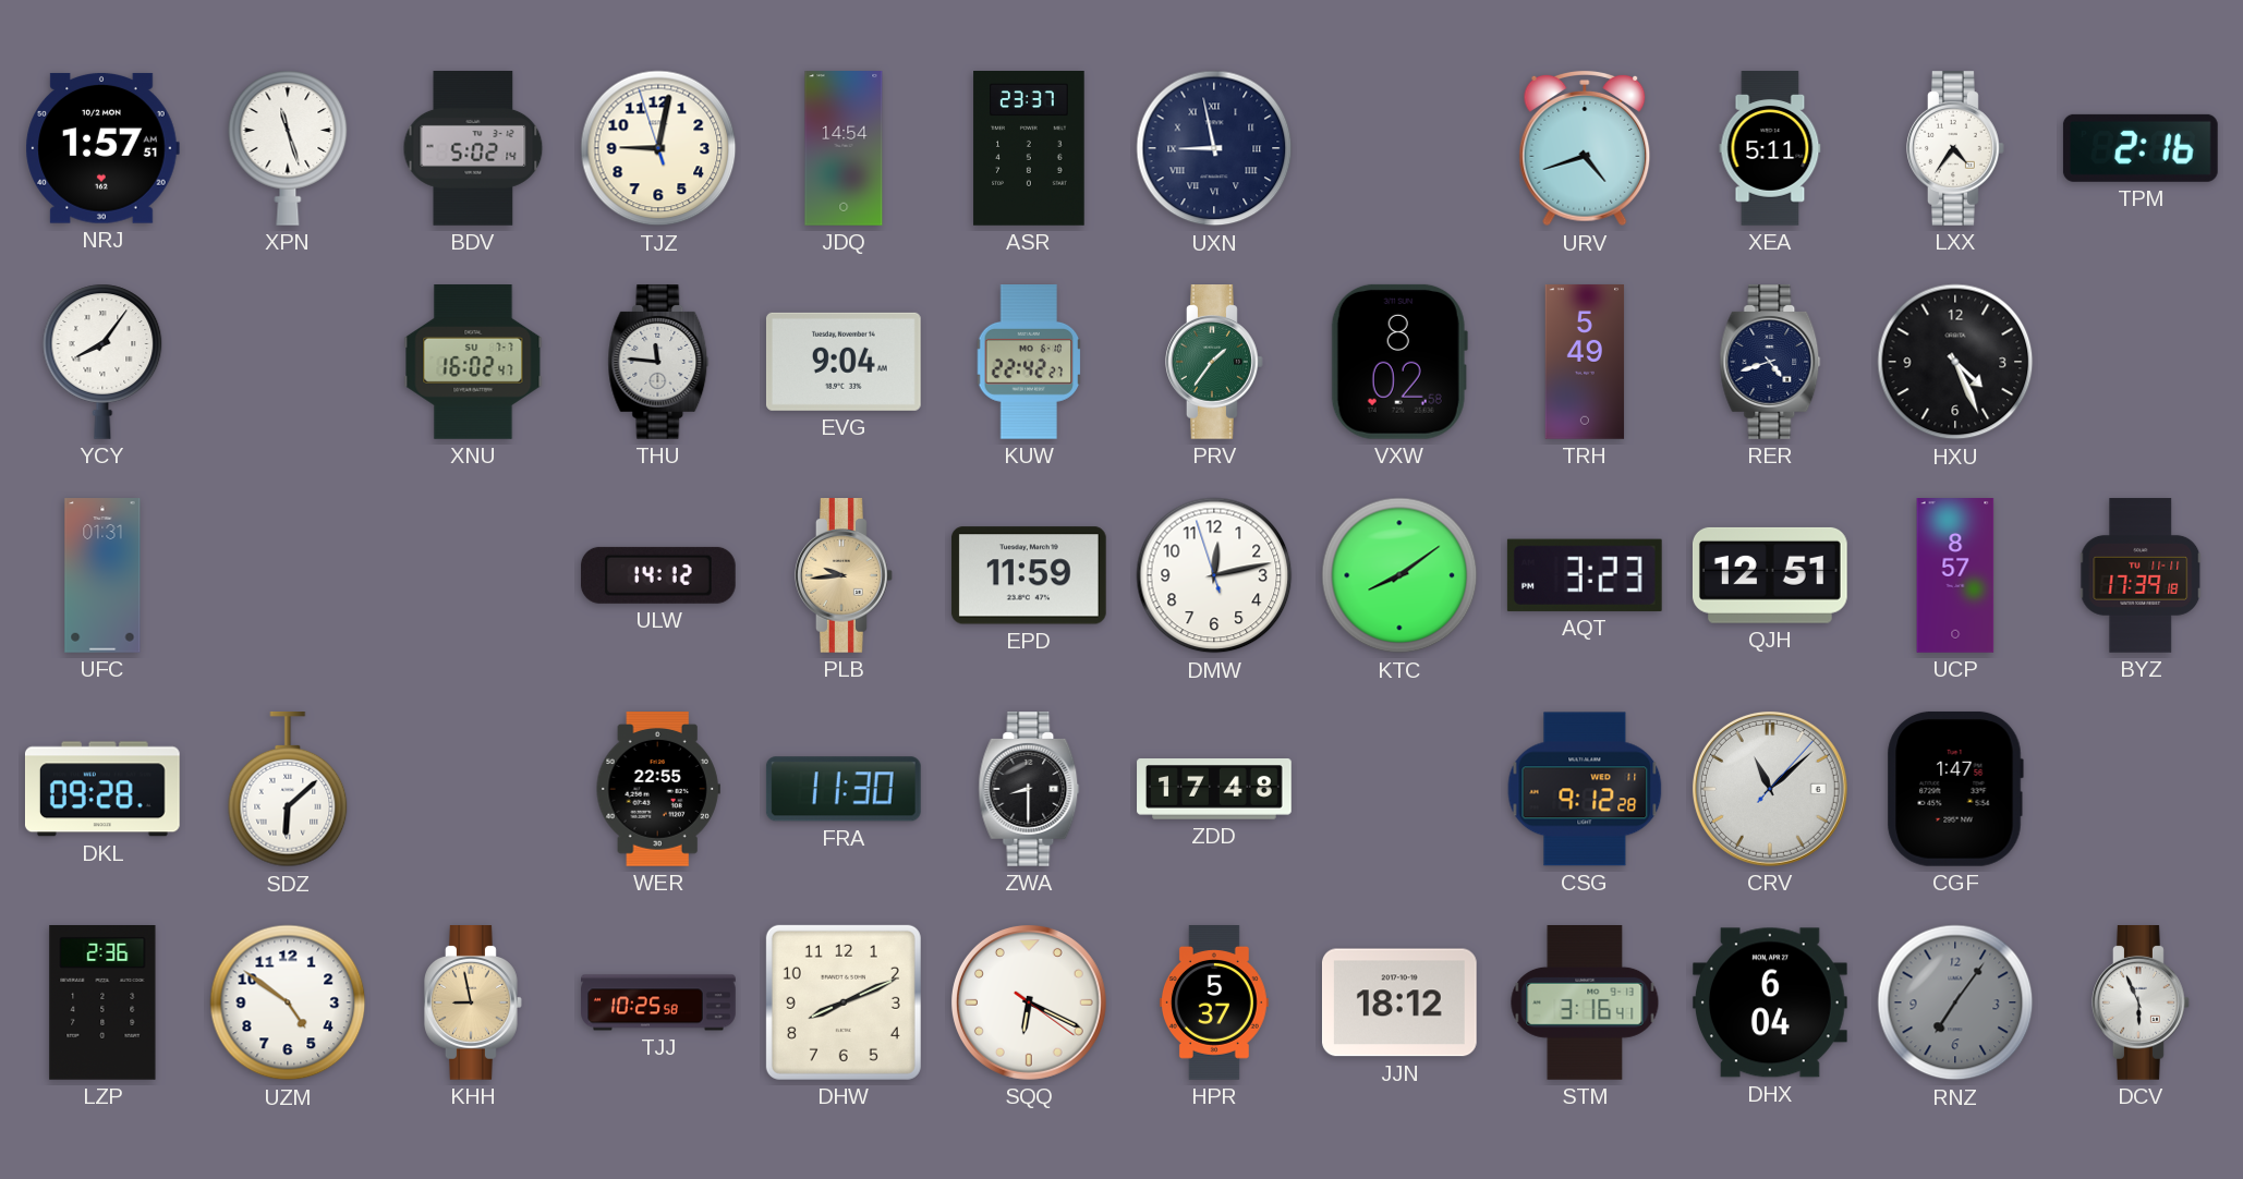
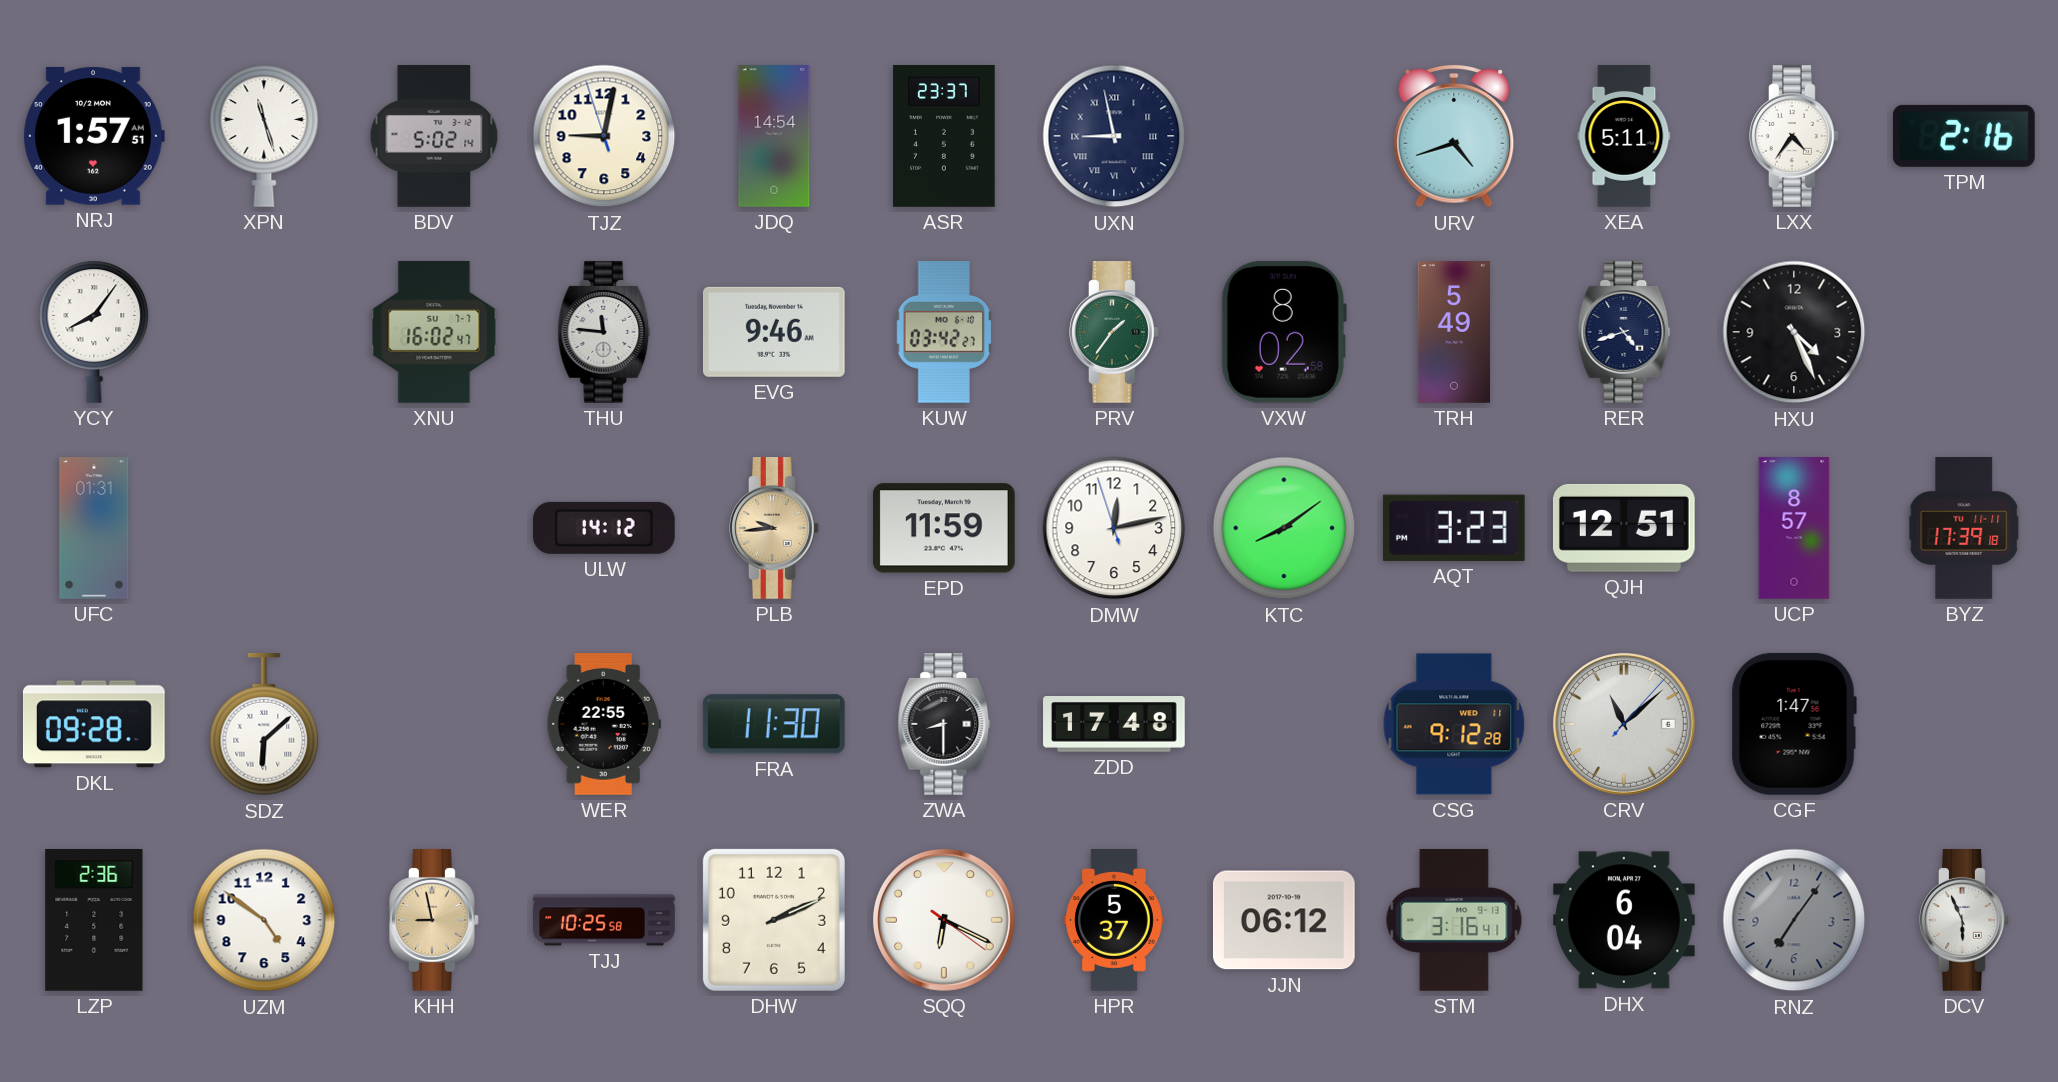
EVG: 9:04 -> 9:46 (774, 332)
KUW: 22:42 -> 03:42 (944, 333)
DHW: 8:11 -> 2:11 (774, 920)
JJN: 18:12 -> 06:12 (1284, 920)
